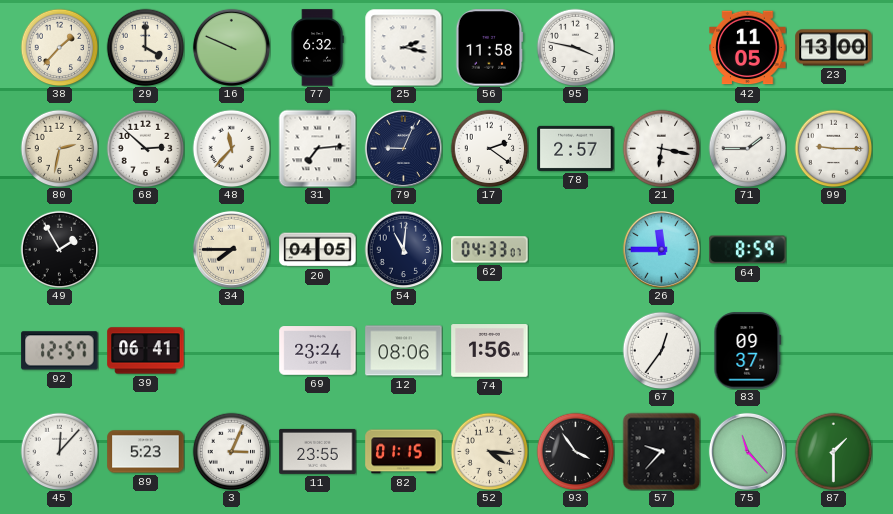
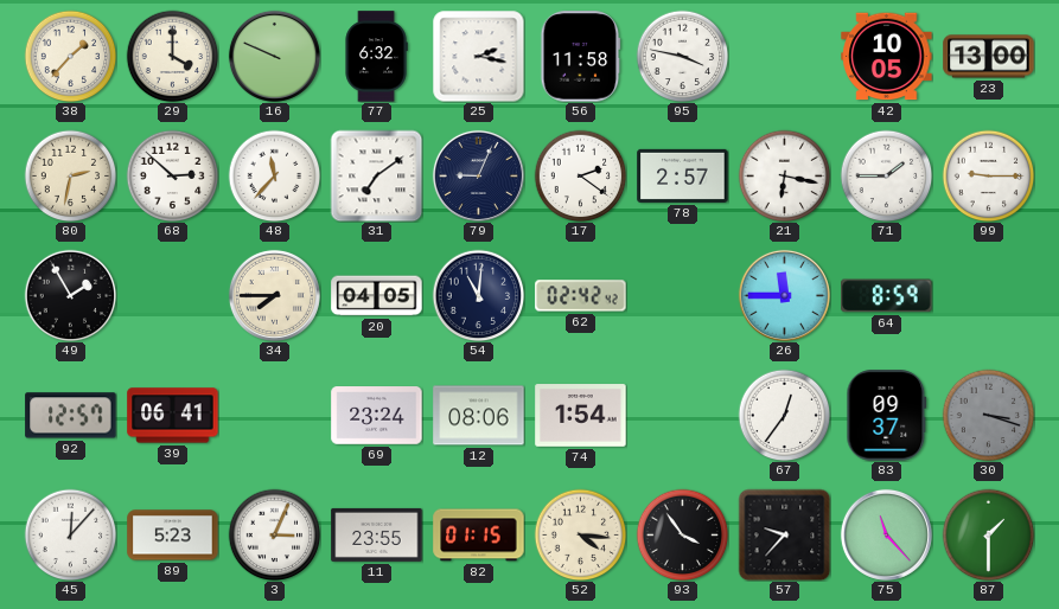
42: 11:05 -> 10:05 (887, 57)
31: 7:14 -> 7:09 (376, 175)
62: 04:33 -> 02:42 (581, 296)
74: 1:56 -> 1:54 (581, 416)
30: none -> 3:18 (988, 415)
